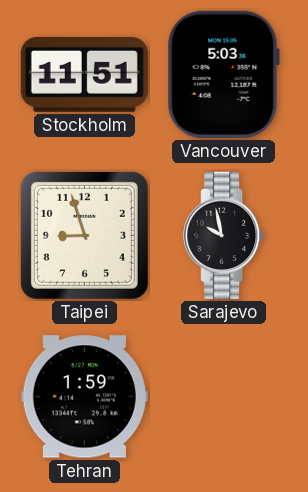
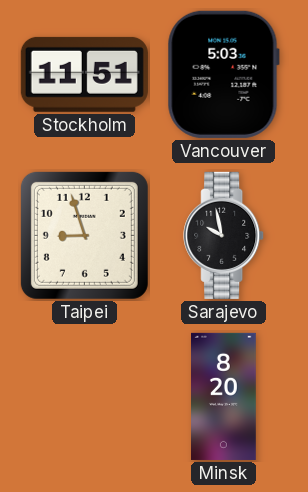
Tehran: 1:59 -> none (84, 397)
Minsk: none -> 8:20 (224, 396)
